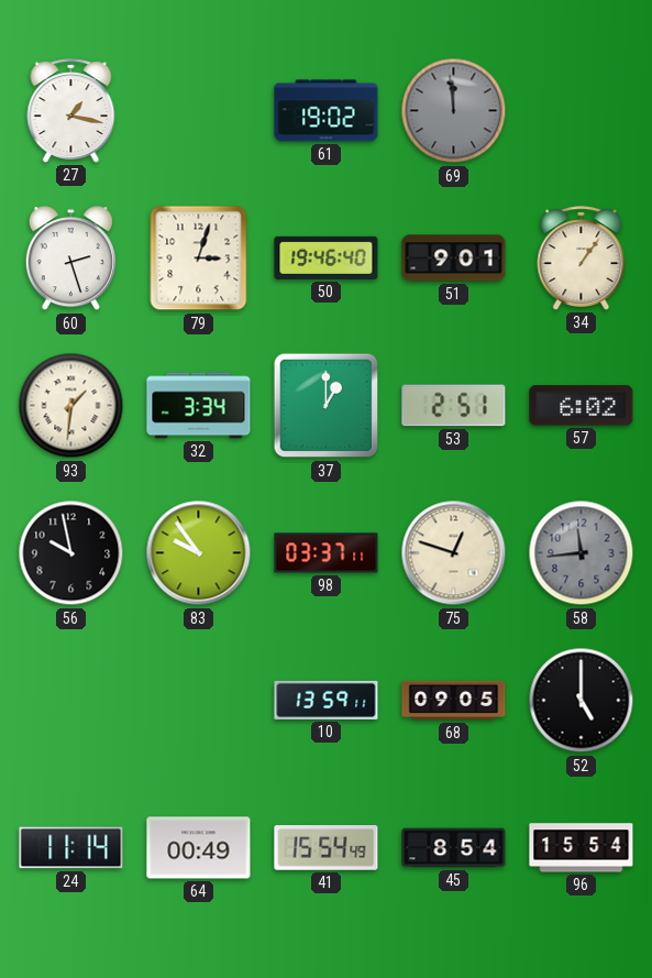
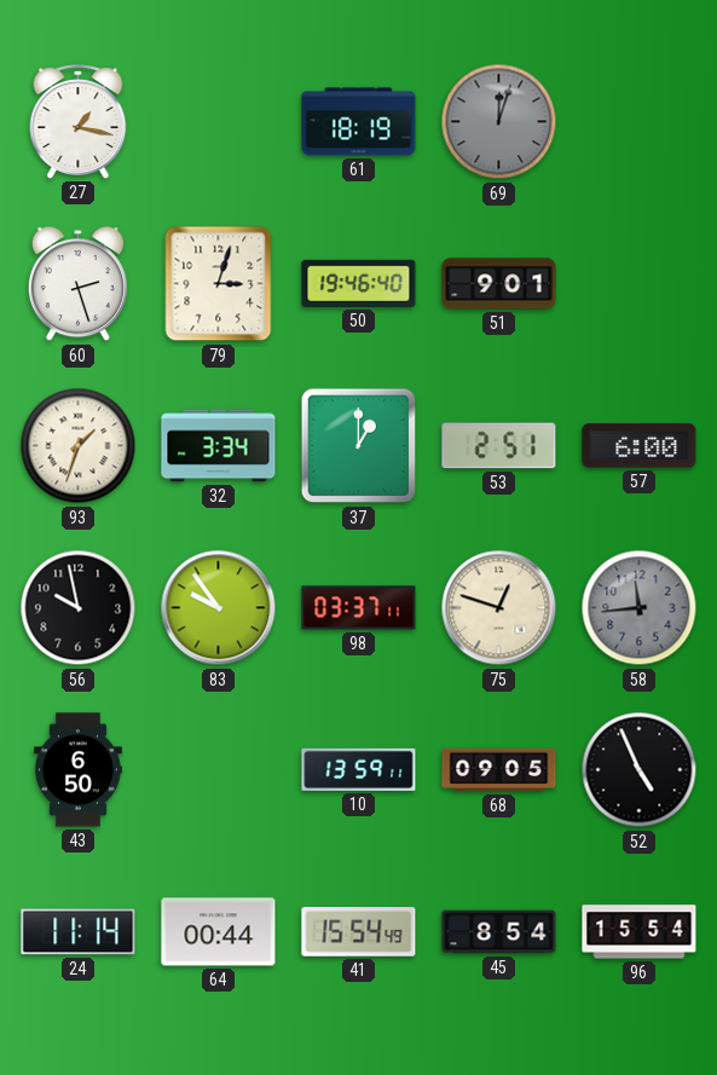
61: 19:02 -> 18:19 (359, 122)
69: 11:59 -> 12:03 (499, 122)
34: 1:06 -> none (582, 259)
93: 1:31 -> 1:33 (79, 446)
57: 6:02 -> 6:00 (640, 446)
43: none -> 6:50 (77, 770)
52: 5:00 -> 4:56 (640, 770)
64: 00:49 -> 00:44 (219, 932)
